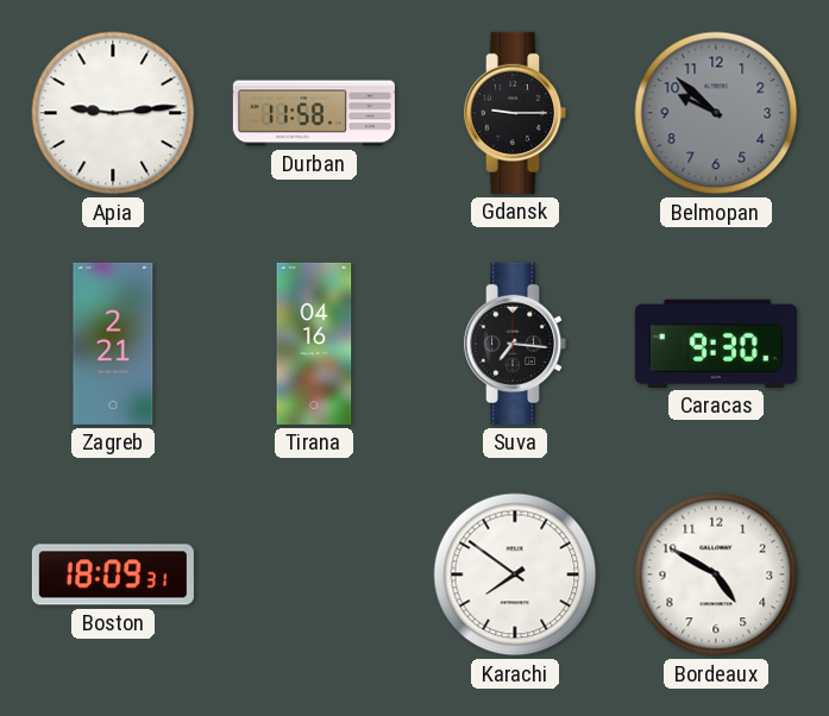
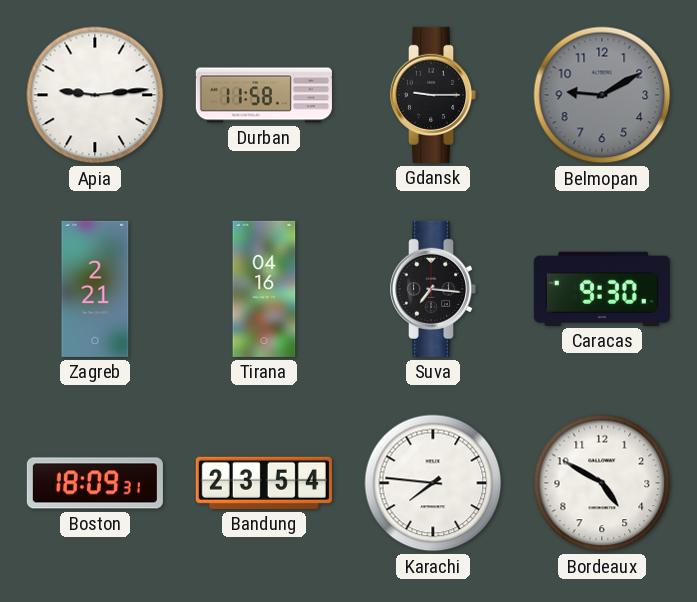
Belmopan: 9:52 -> 9:10 (602, 95)
Bandung: none -> 23:54 (264, 483)
Karachi: 7:51 -> 7:46 (433, 483)
